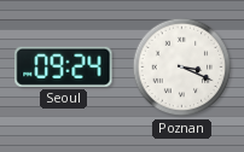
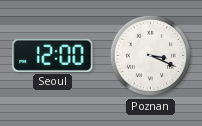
Seoul: 09:24 -> 12:00 (53, 55)
